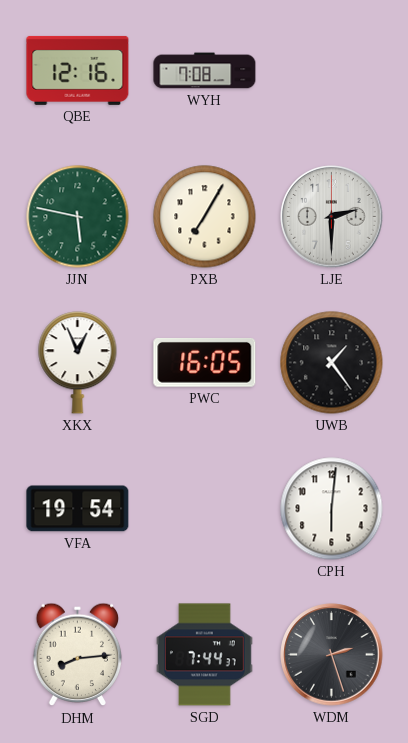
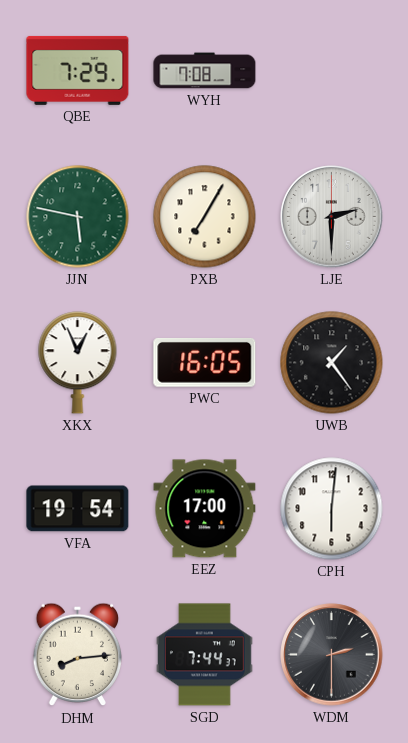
QBE: 12:16 -> 7:29 (78, 70)
EEZ: none -> 17:00 (205, 509)
WDM: 2:27 -> 2:30 (332, 655)
